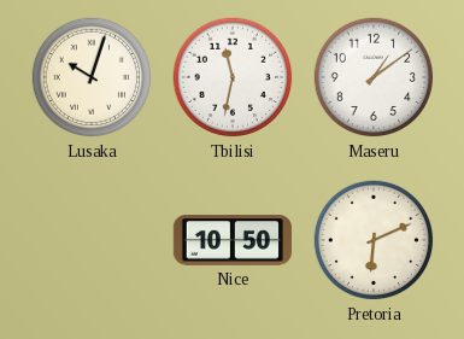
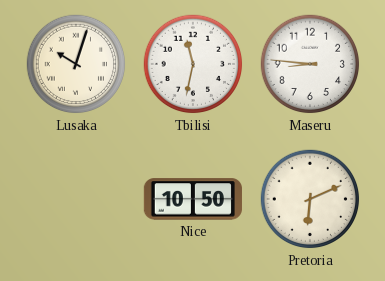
Maseru: 1:09 -> 8:46 (310, 64)
